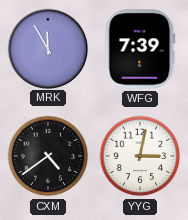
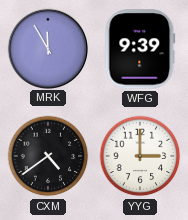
WFG: 7:39 -> 9:39 (140, 49)
YYG: 3:02 -> 3:00 (140, 156)
